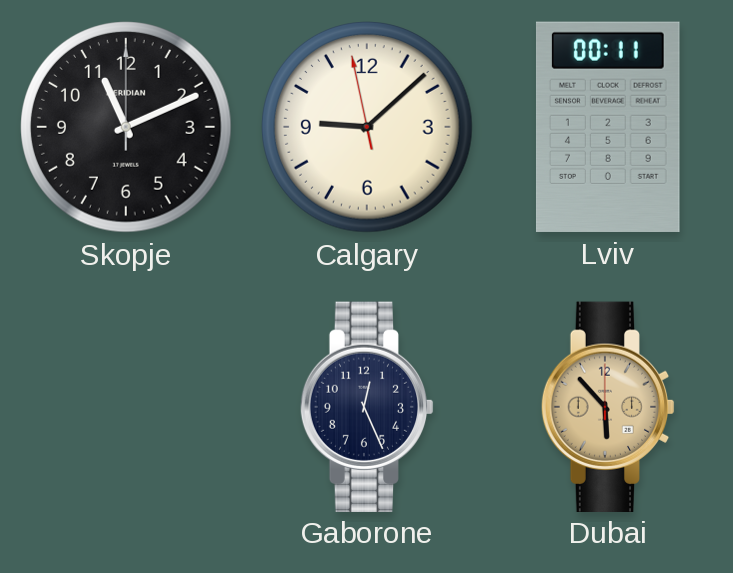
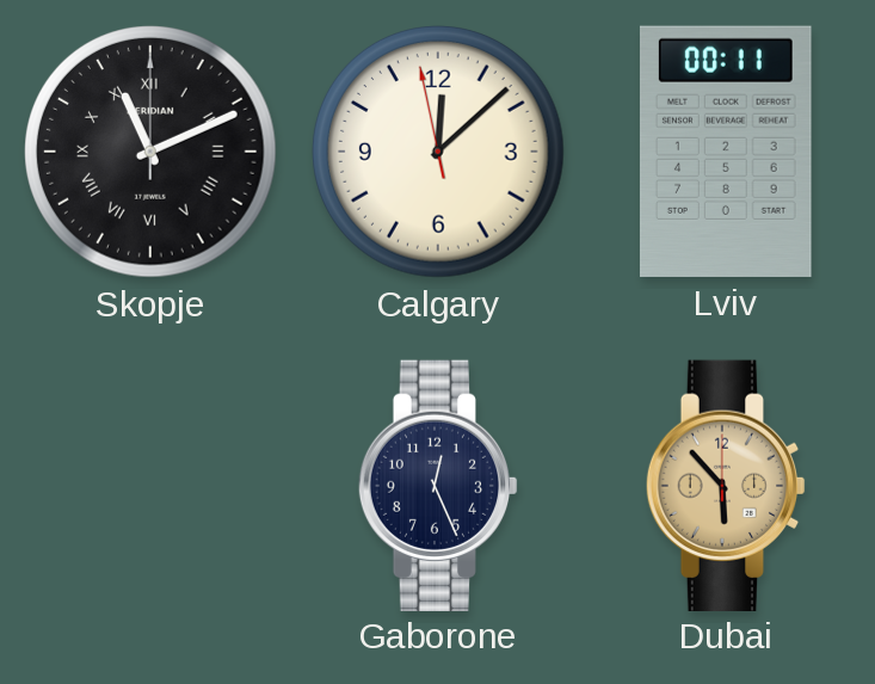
Skopje numerals: Arabic -> Roman (152, 153)
Calgary: 9:07 -> 12:07 (439, 153)
